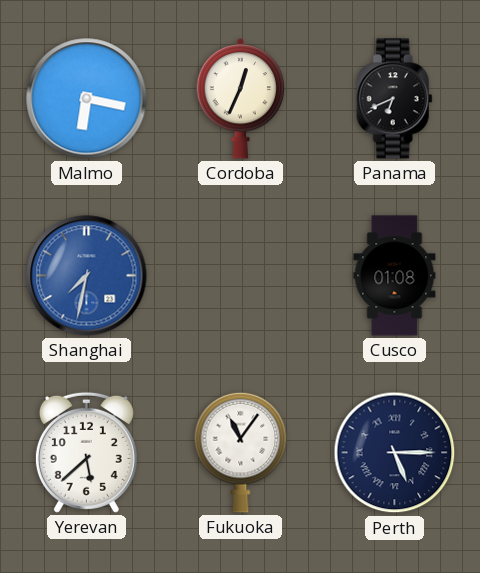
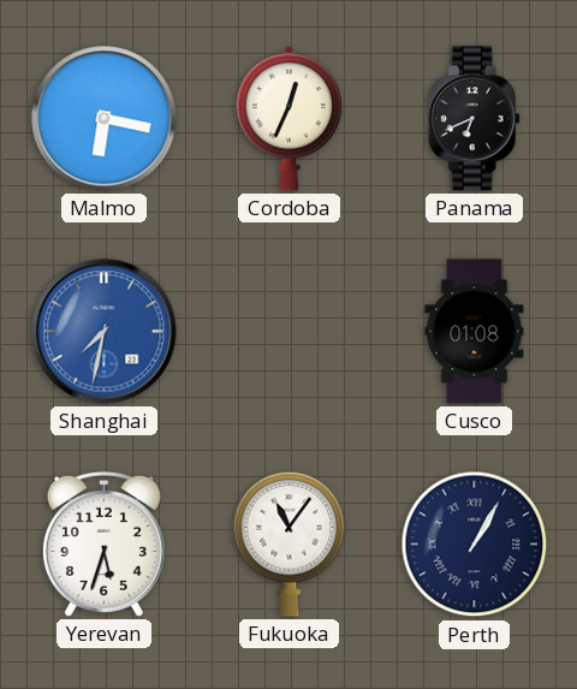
Yerevan: 5:38 -> 5:33 (103, 544)
Perth: 5:15 -> 1:05 (475, 545)
